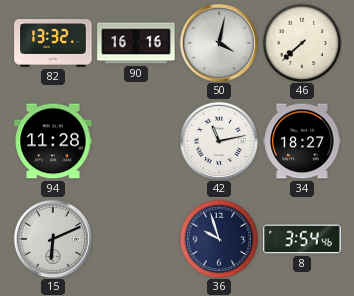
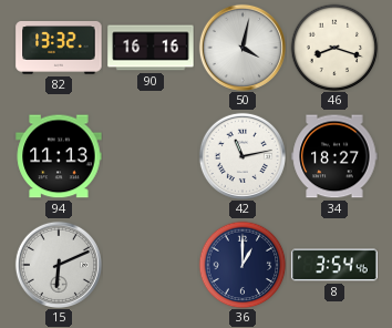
46: 7:38 -> 8:18 (334, 48)
94: 11:28 -> 11:13 (59, 156)
36: 9:57 -> 1:00 (243, 265)
